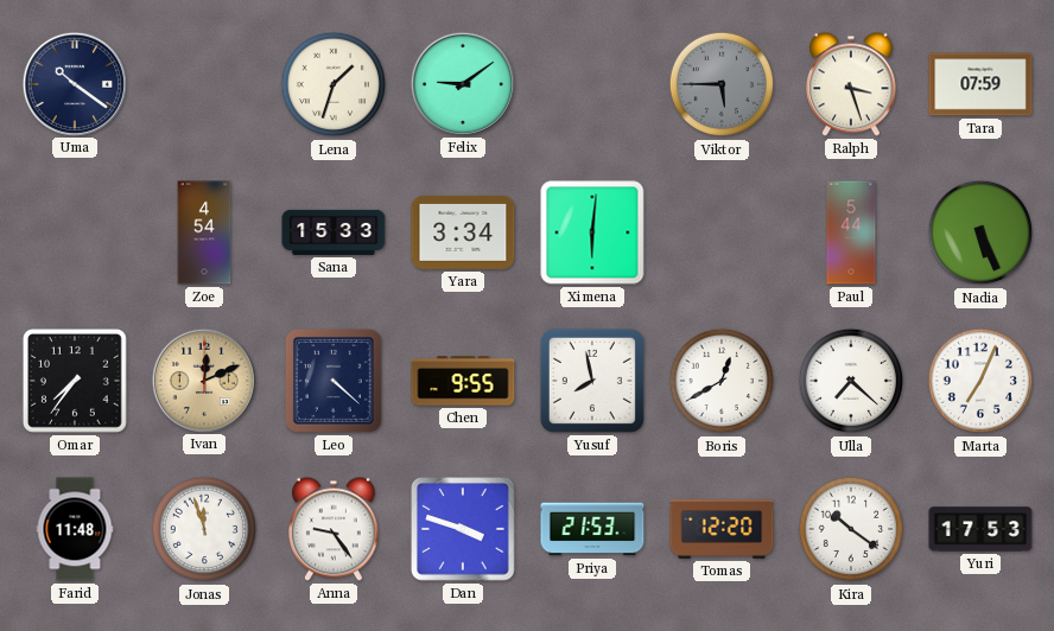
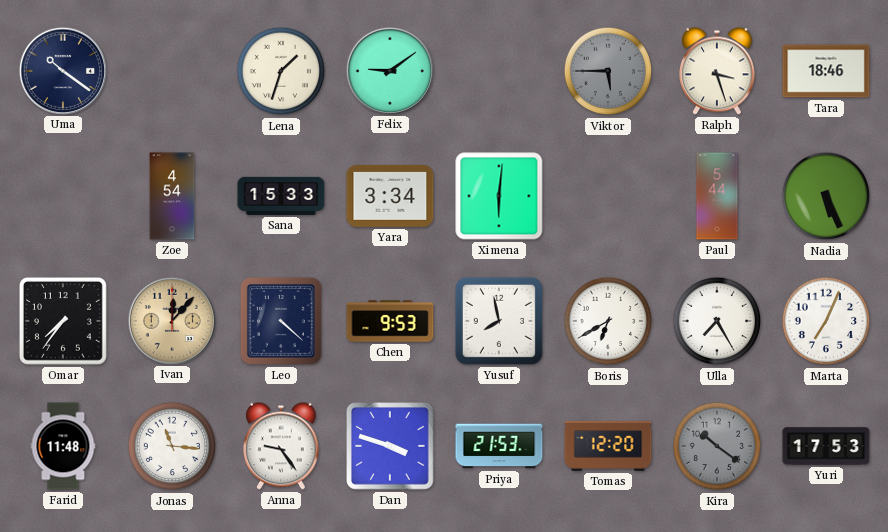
Tara: 07:59 -> 18:46 (826, 71)
Ivan: 12:11 -> 12:07 (171, 320)
Chen: 9:55 -> 9:53 (390, 321)
Boris: 12:40 -> 6:40 (608, 321)
Ulla: 7:22 -> 7:25 (717, 321)
Jonas: 11:57 -> 11:16 (172, 446)
Kira dial: white -> grey (717, 446)
